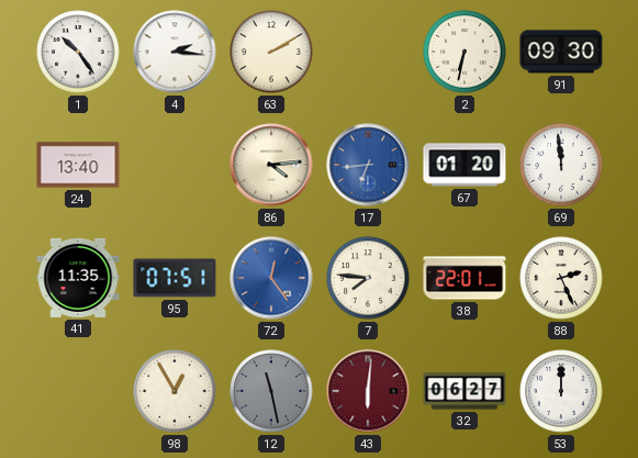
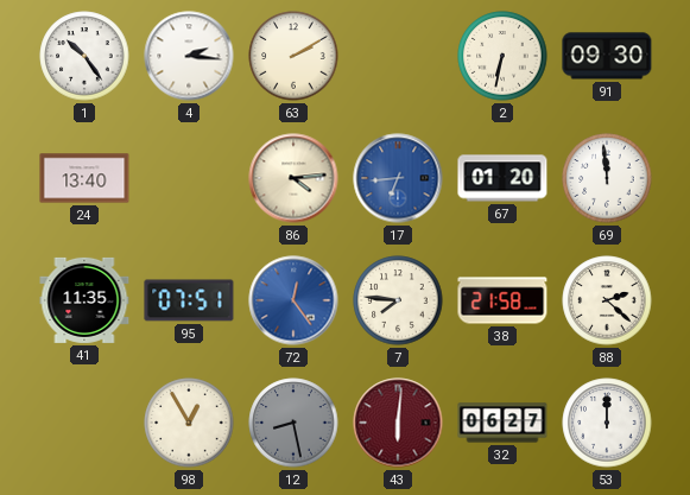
38: 22:01 -> 21:58 (502, 300)
88: 2:26 -> 2:22 (607, 300)
12: 11:28 -> 8:28 (293, 423)
